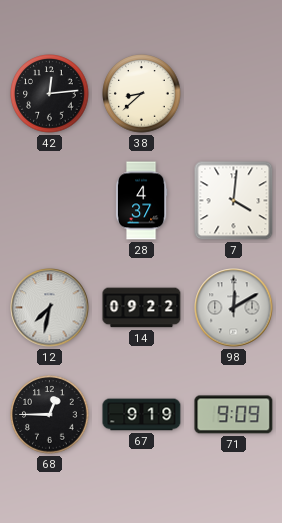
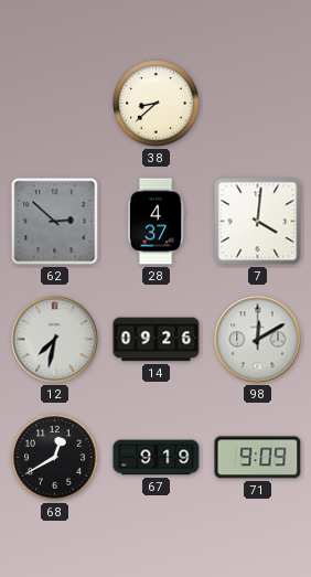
42: 12:14 -> none (50, 94)
62: none -> 2:52 (55, 222)
14: 09:22 -> 09:26 (157, 340)
68: 12:45 -> 12:40 (55, 458)
